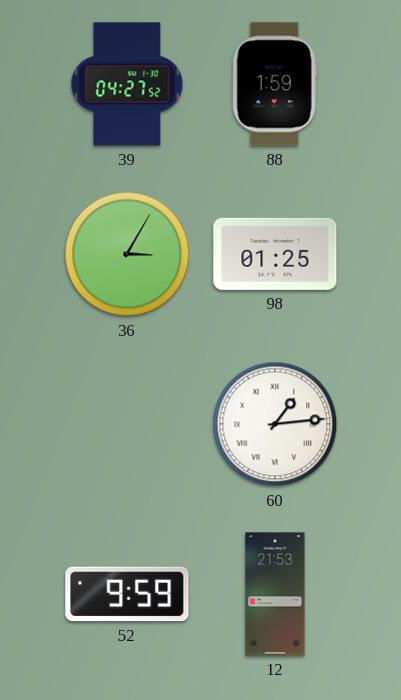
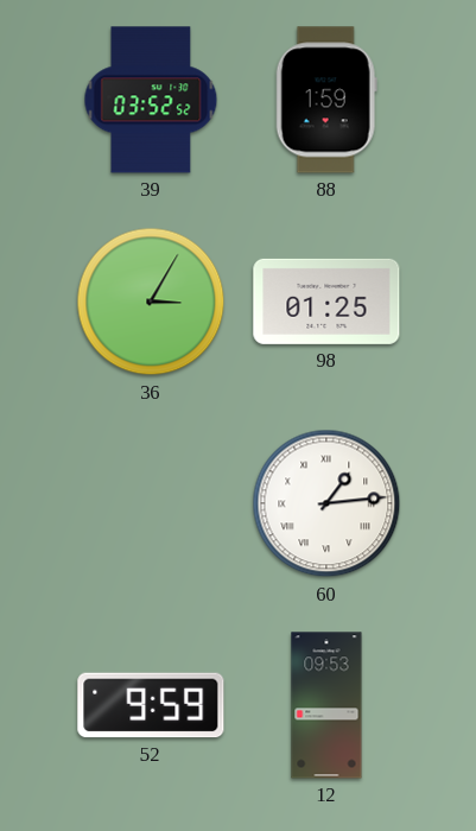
39: 04:27 -> 03:52 (151, 100)
12: 21:53 -> 09:53 (326, 705)
